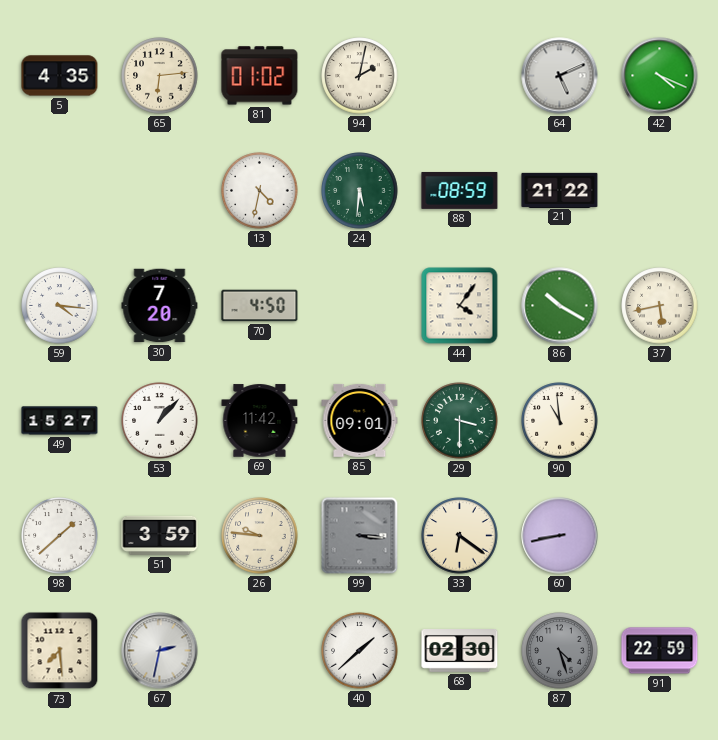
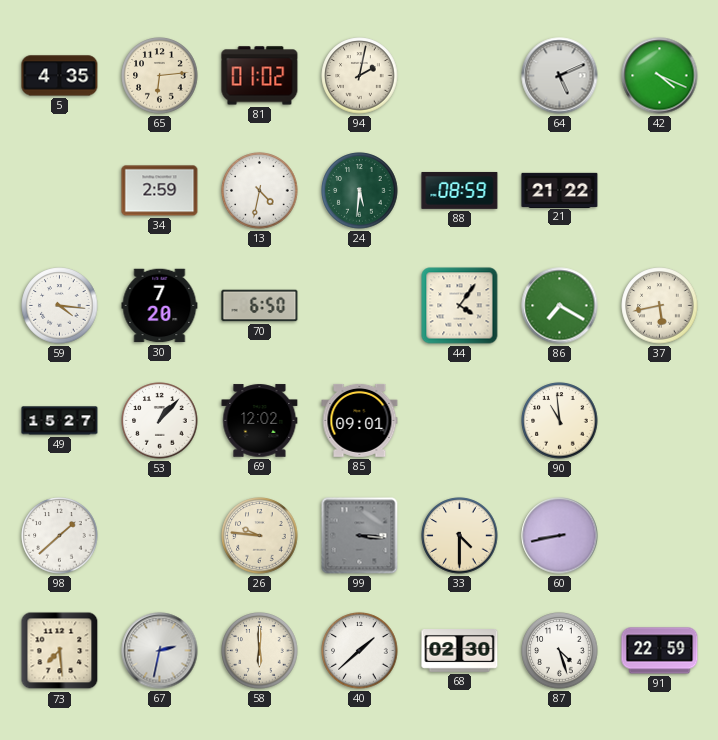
34: none -> 2:59 (160, 191)
70: 4:50 -> 6:50 (260, 306)
86: 10:20 -> 7:20 (560, 306)
69: 11:42 -> 12:02 (260, 421)
29: 3:30 -> none (460, 421)
51: 3:59 -> none (160, 535)
33: 6:21 -> 4:30 (460, 536)
58: none -> 6:00 (260, 651)
87 dial: grey -> white (560, 651)
